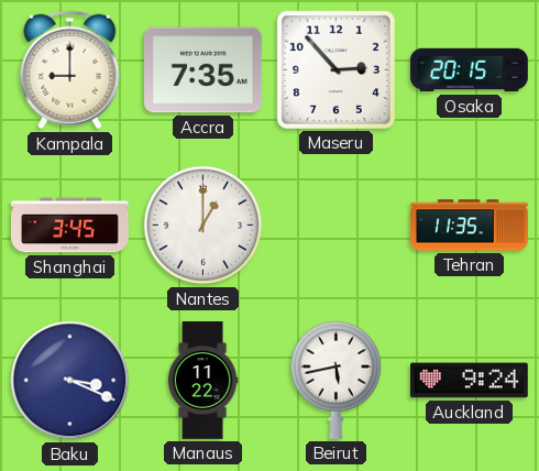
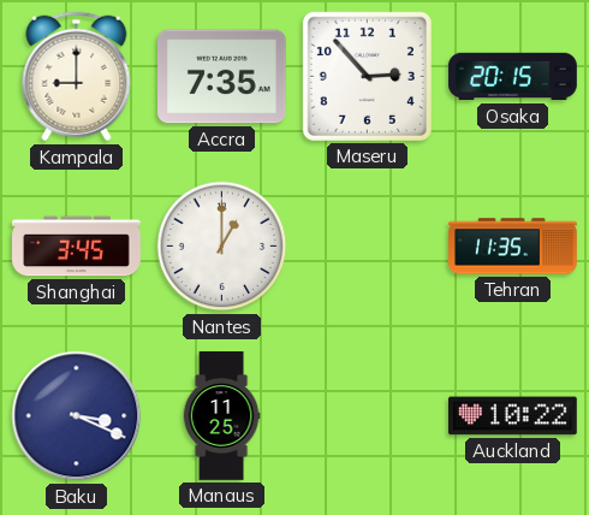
Manaus: 11:22 -> 11:25 (221, 416)
Beirut: 5:43 -> none (337, 380)
Auckland: 9:24 -> 10:22 (513, 416)
